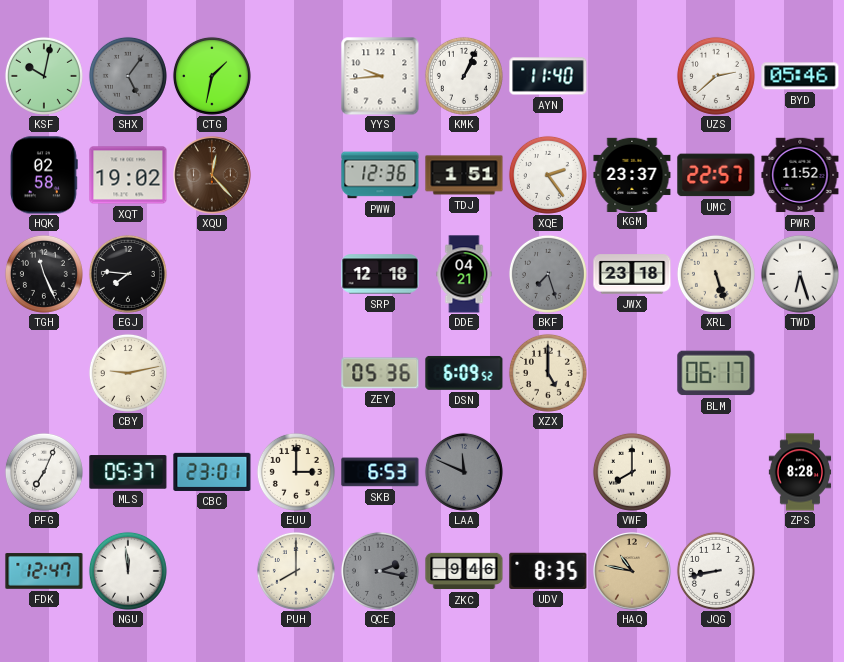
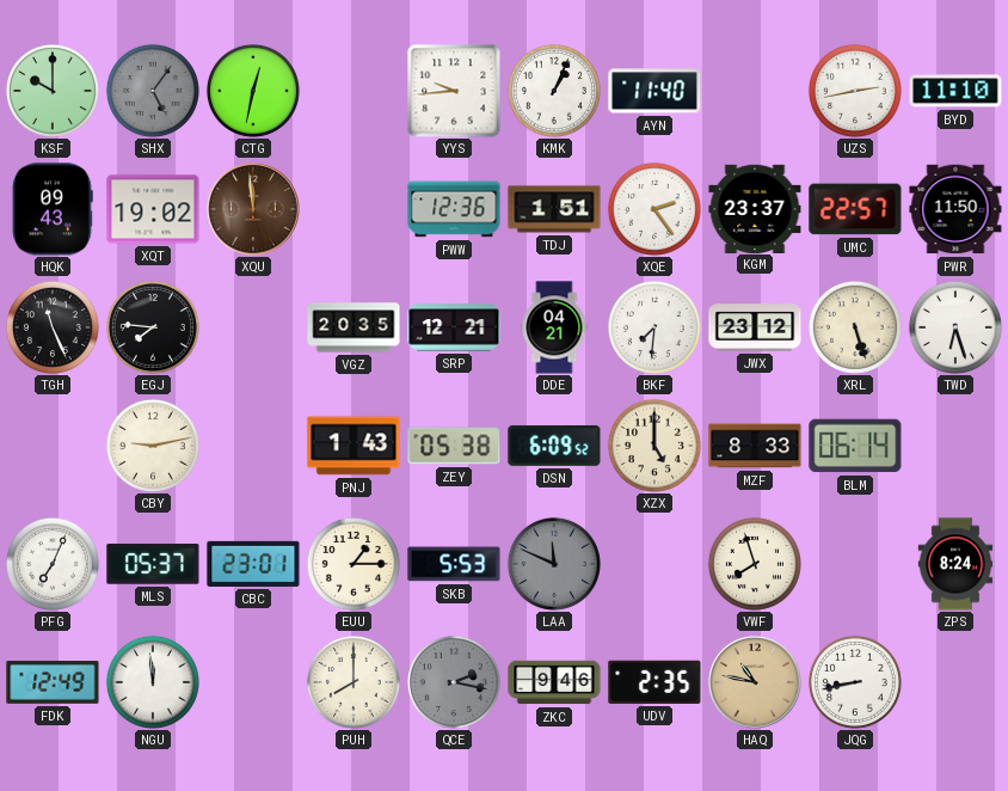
KSF: 10:02 -> 10:00 (53, 91)
CTG: 1:32 -> 12:32 (253, 91)
UZS: 2:38 -> 2:43 (855, 91)
BYD: 05:46 -> 11:10 (955, 91)
HQK: 02:58 -> 09:43 (53, 209)
XQU: 12:23 -> 11:59 (253, 209)
PWR: 11:52 -> 11:50 (955, 209)
VGZ: none -> 20:35 (354, 327)
SRP: 12:18 -> 12:21 (454, 327)
BKF: 7:27 -> 7:31 (654, 327)
BKF dial: grey -> white (654, 327)
JWX: 23:18 -> 23:12 (755, 327)
PNJ: none -> 1:43 (354, 446)
ZEY: 05:36 -> 05:38 (454, 446)
MZF: none -> 8:33 (755, 446)
BLM: 06:17 -> 06:14 (855, 446)
EUU: 3:00 -> 1:15 (354, 564)
SKB: 6:53 -> 5:53 (454, 564)
VWF: 8:00 -> 7:57 (755, 564)
ZPS: 8:28 -> 8:24 (955, 564)
FDK: 12:47 -> 12:49 (53, 682)
UDV: 8:35 -> 2:35 (654, 682)
